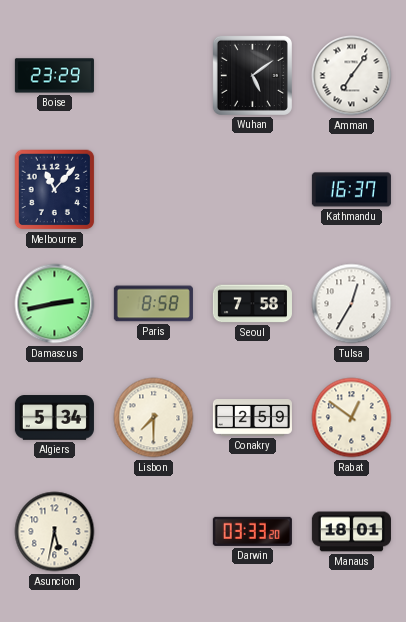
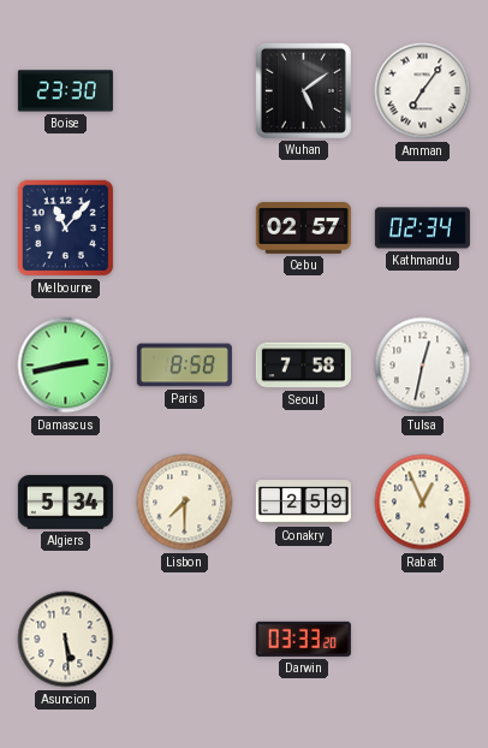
Boise: 23:29 -> 23:30 (65, 91)
Cebu: none -> 02:57 (303, 228)
Kathmandu: 16:37 -> 02:34 (422, 228)
Tulsa: 12:35 -> 12:32 (423, 366)
Rabat: 12:51 -> 12:56 (423, 503)
Asuncion: 5:32 -> 5:29 (66, 640)
Manaus: 18:01 -> none (351, 532)
